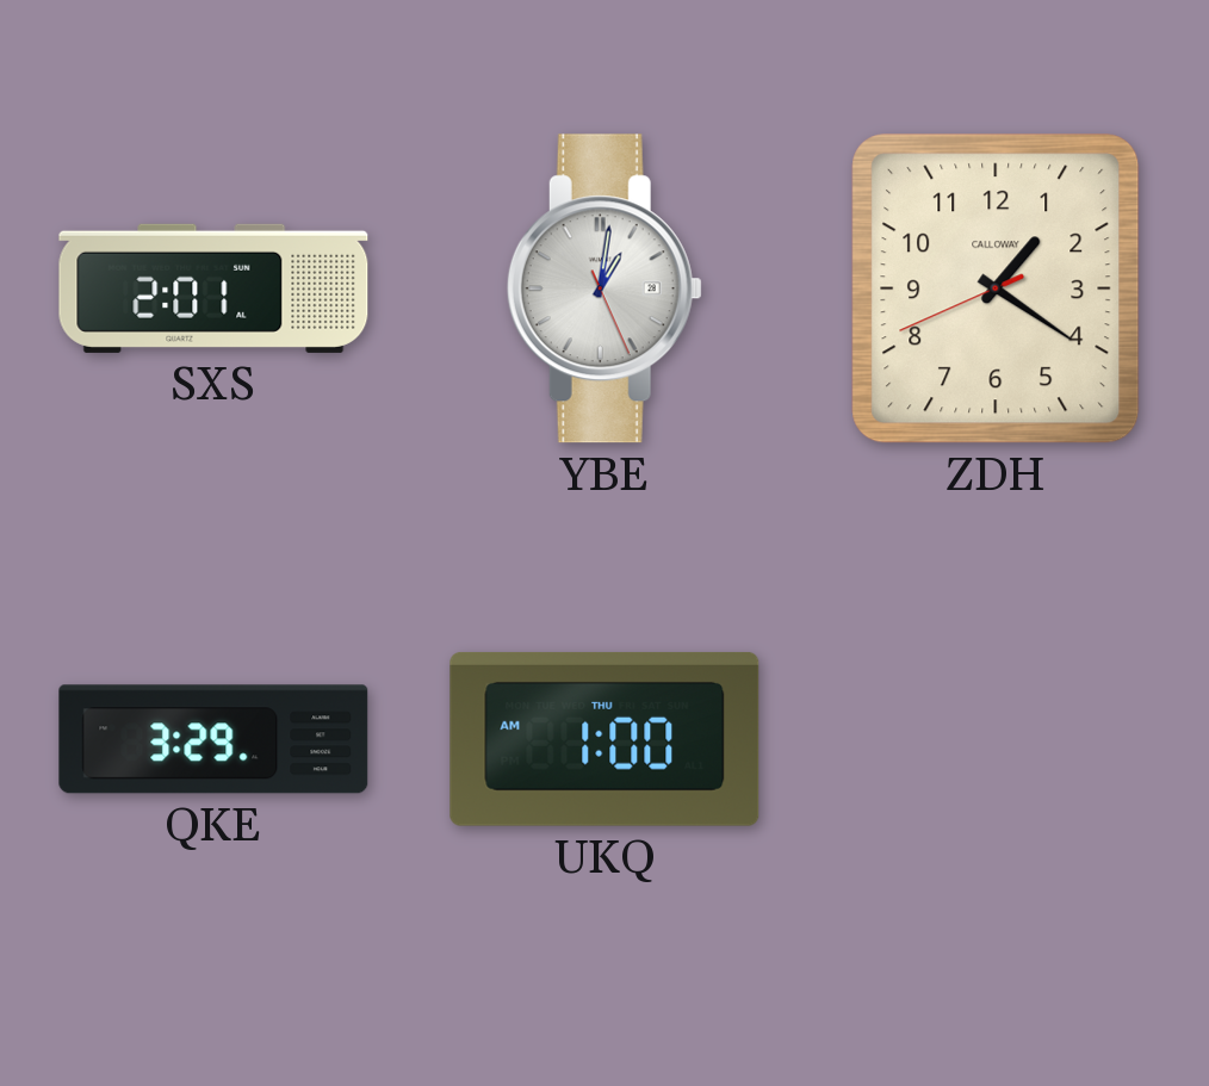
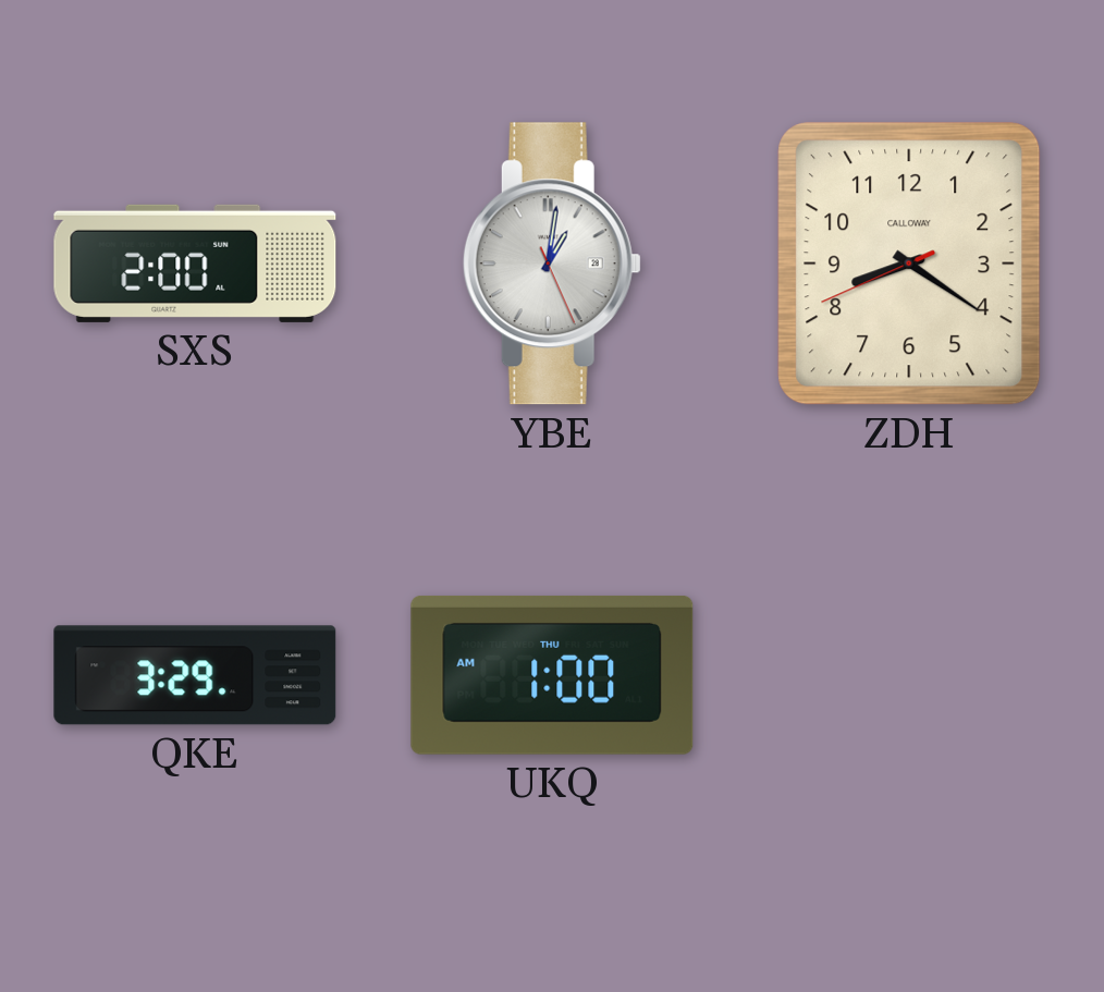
SXS: 2:01 -> 2:00 (195, 264)
ZDH: 1:20 -> 8:20 (909, 264)
